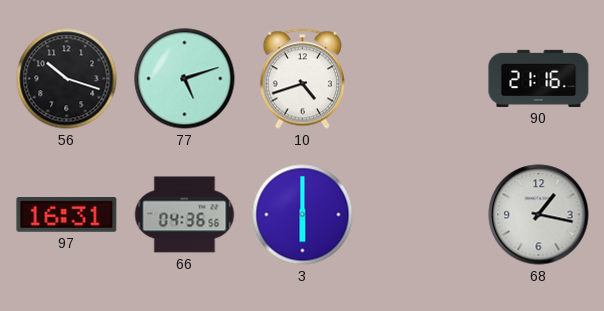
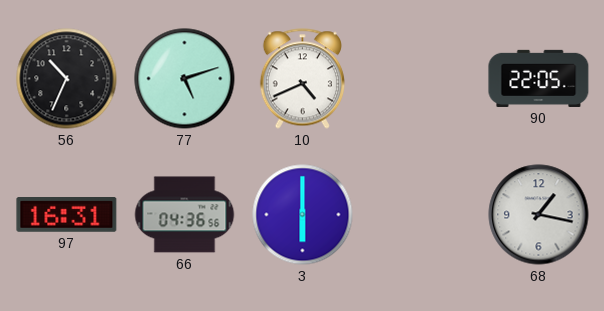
56: 10:18 -> 10:34 (67, 79)
10: 4:42 -> 4:41 (302, 79)
90: 21:16 -> 22:05 (539, 78)
